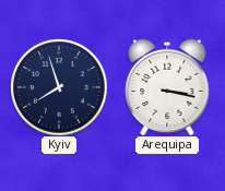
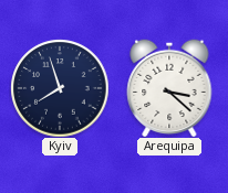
Arequipa: 3:17 -> 3:22 (169, 88)
